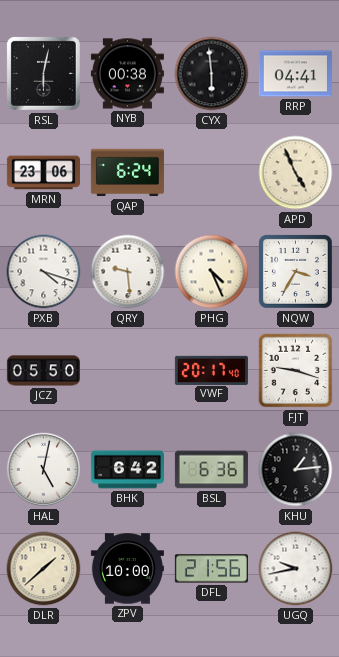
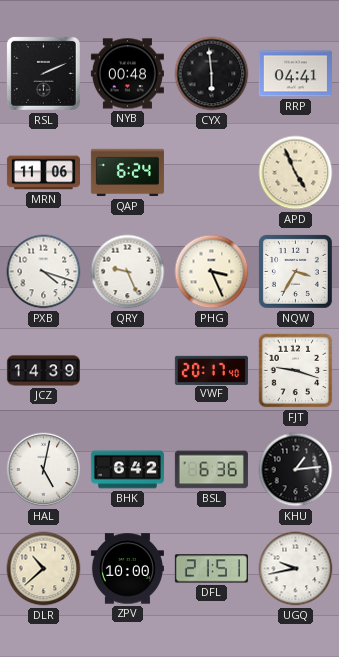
RSL: 6:02 -> 2:11 (43, 73)
NYB: 00:38 -> 00:48 (127, 74)
MRN: 23:06 -> 11:06 (43, 173)
QRY: 9:29 -> 9:26 (128, 272)
PHG: 4:26 -> 3:26 (212, 272)
JCZ: 05:50 -> 14:39 (43, 371)
DLR: 1:38 -> 10:38 (44, 569)
DFL: 21:56 -> 21:51 (211, 569)
